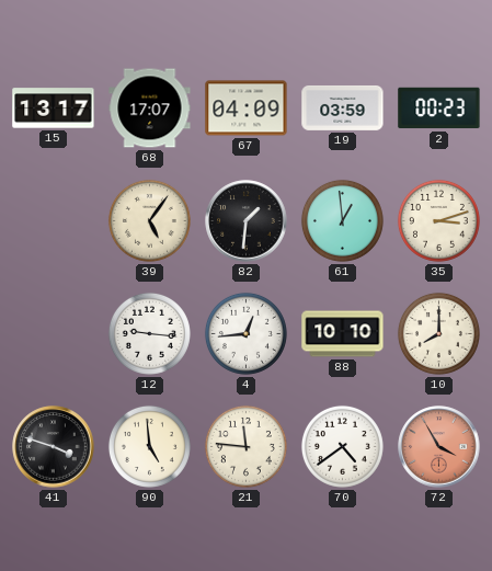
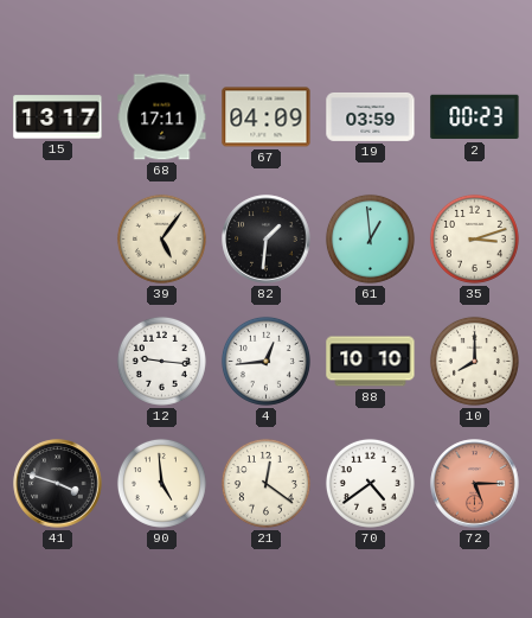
68: 17:07 -> 17:11 (162, 117)
21: 11:46 -> 12:21 (265, 483)
72: 3:55 -> 5:15 (475, 484)
